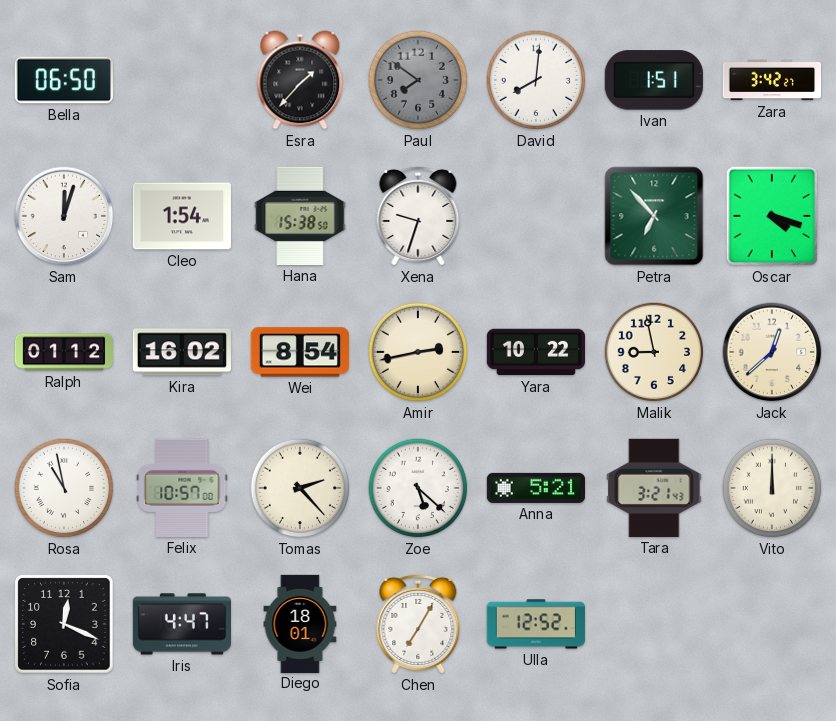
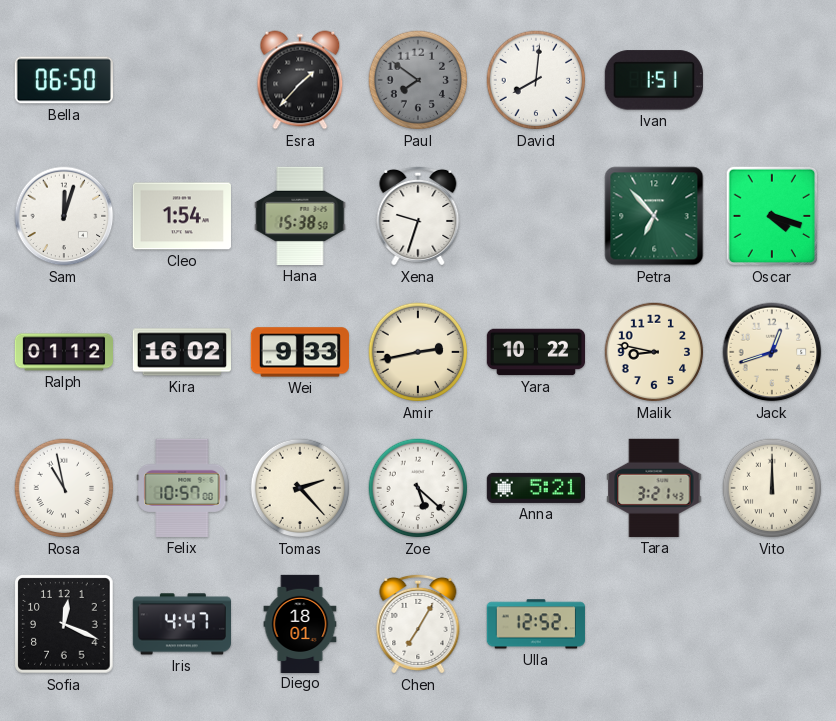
Zara: 3:42 -> none (771, 80)
Wei: 8:54 -> 9:33 (300, 352)
Malik: 8:58 -> 8:47 (654, 352)
Jack: 12:38 -> 12:42 (772, 352)
